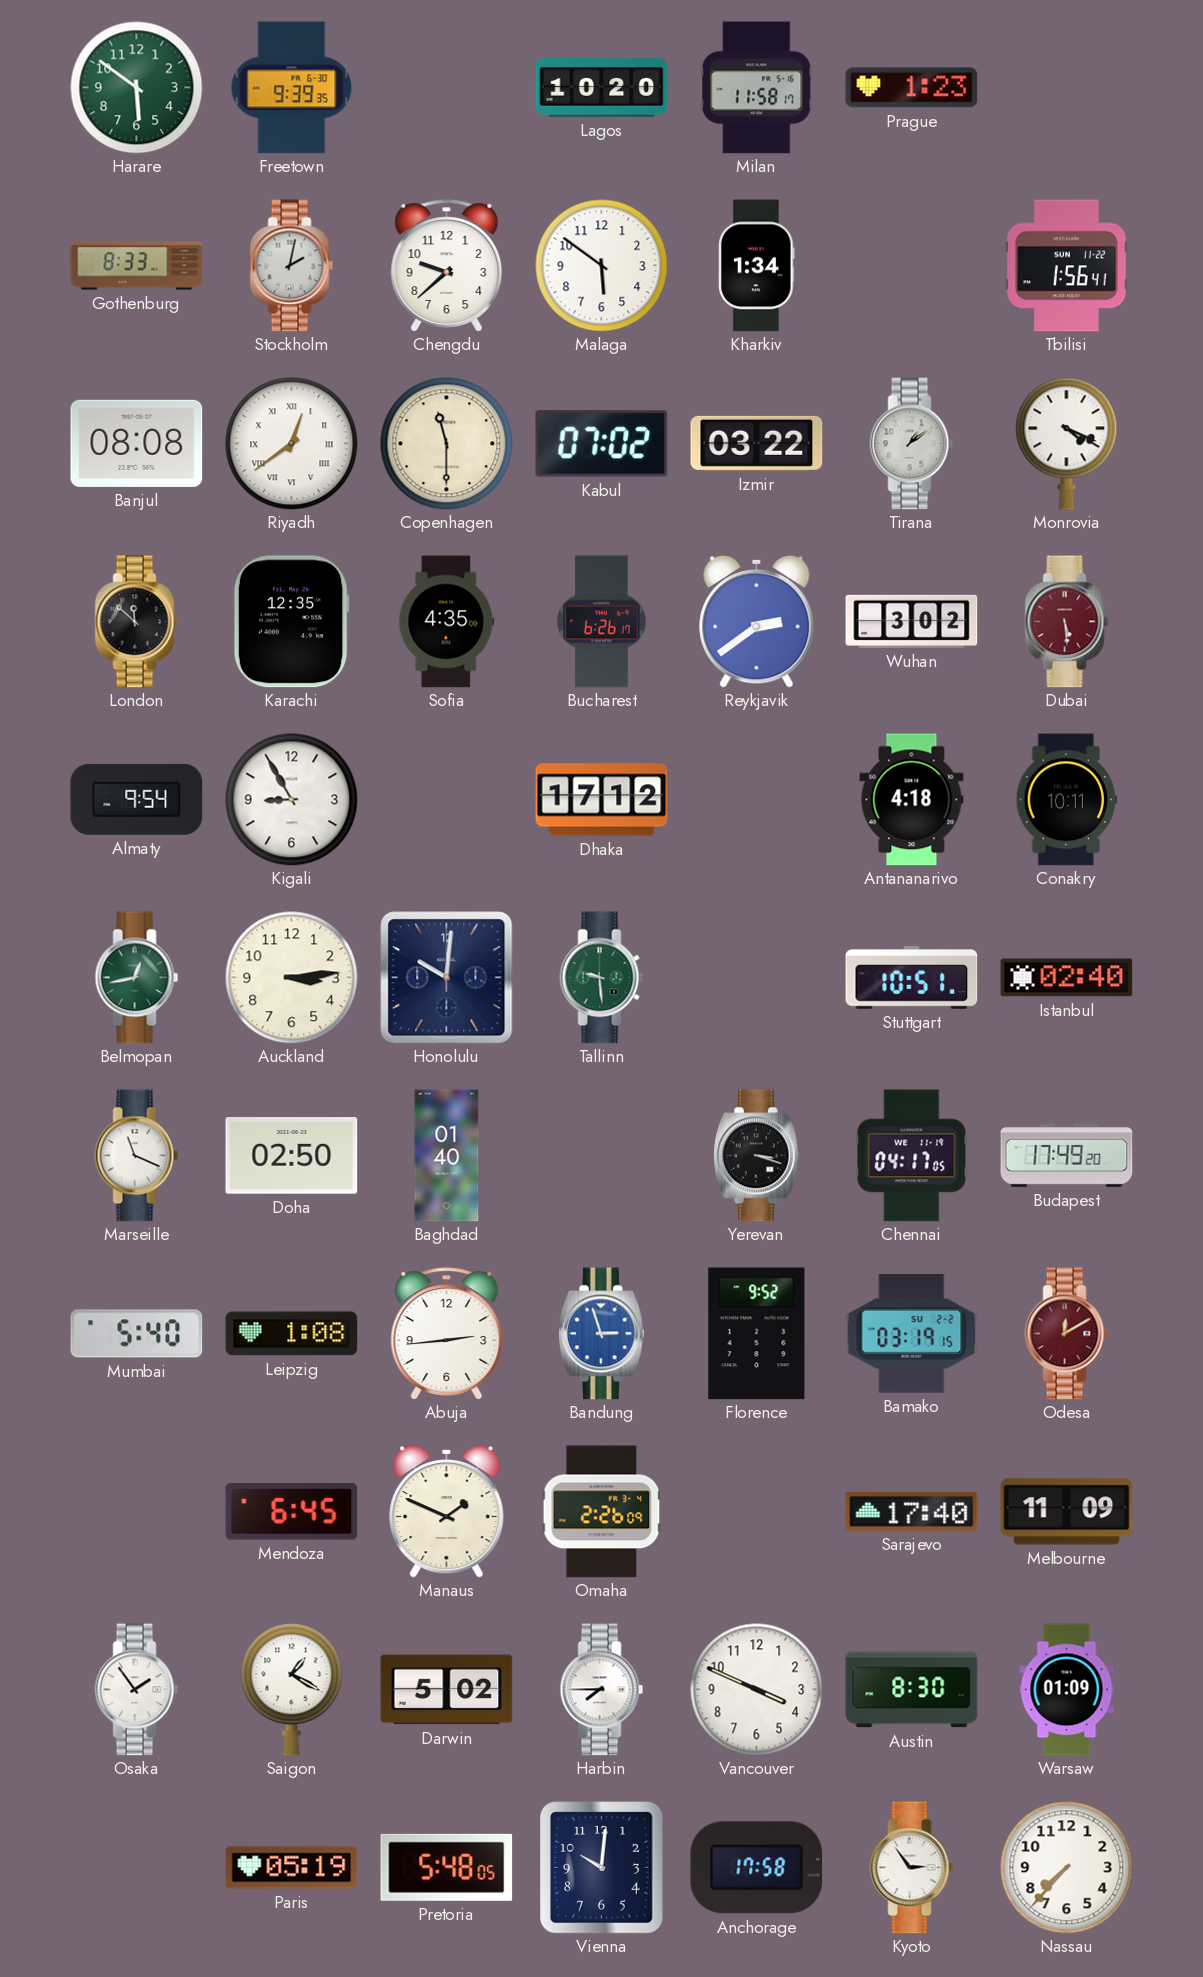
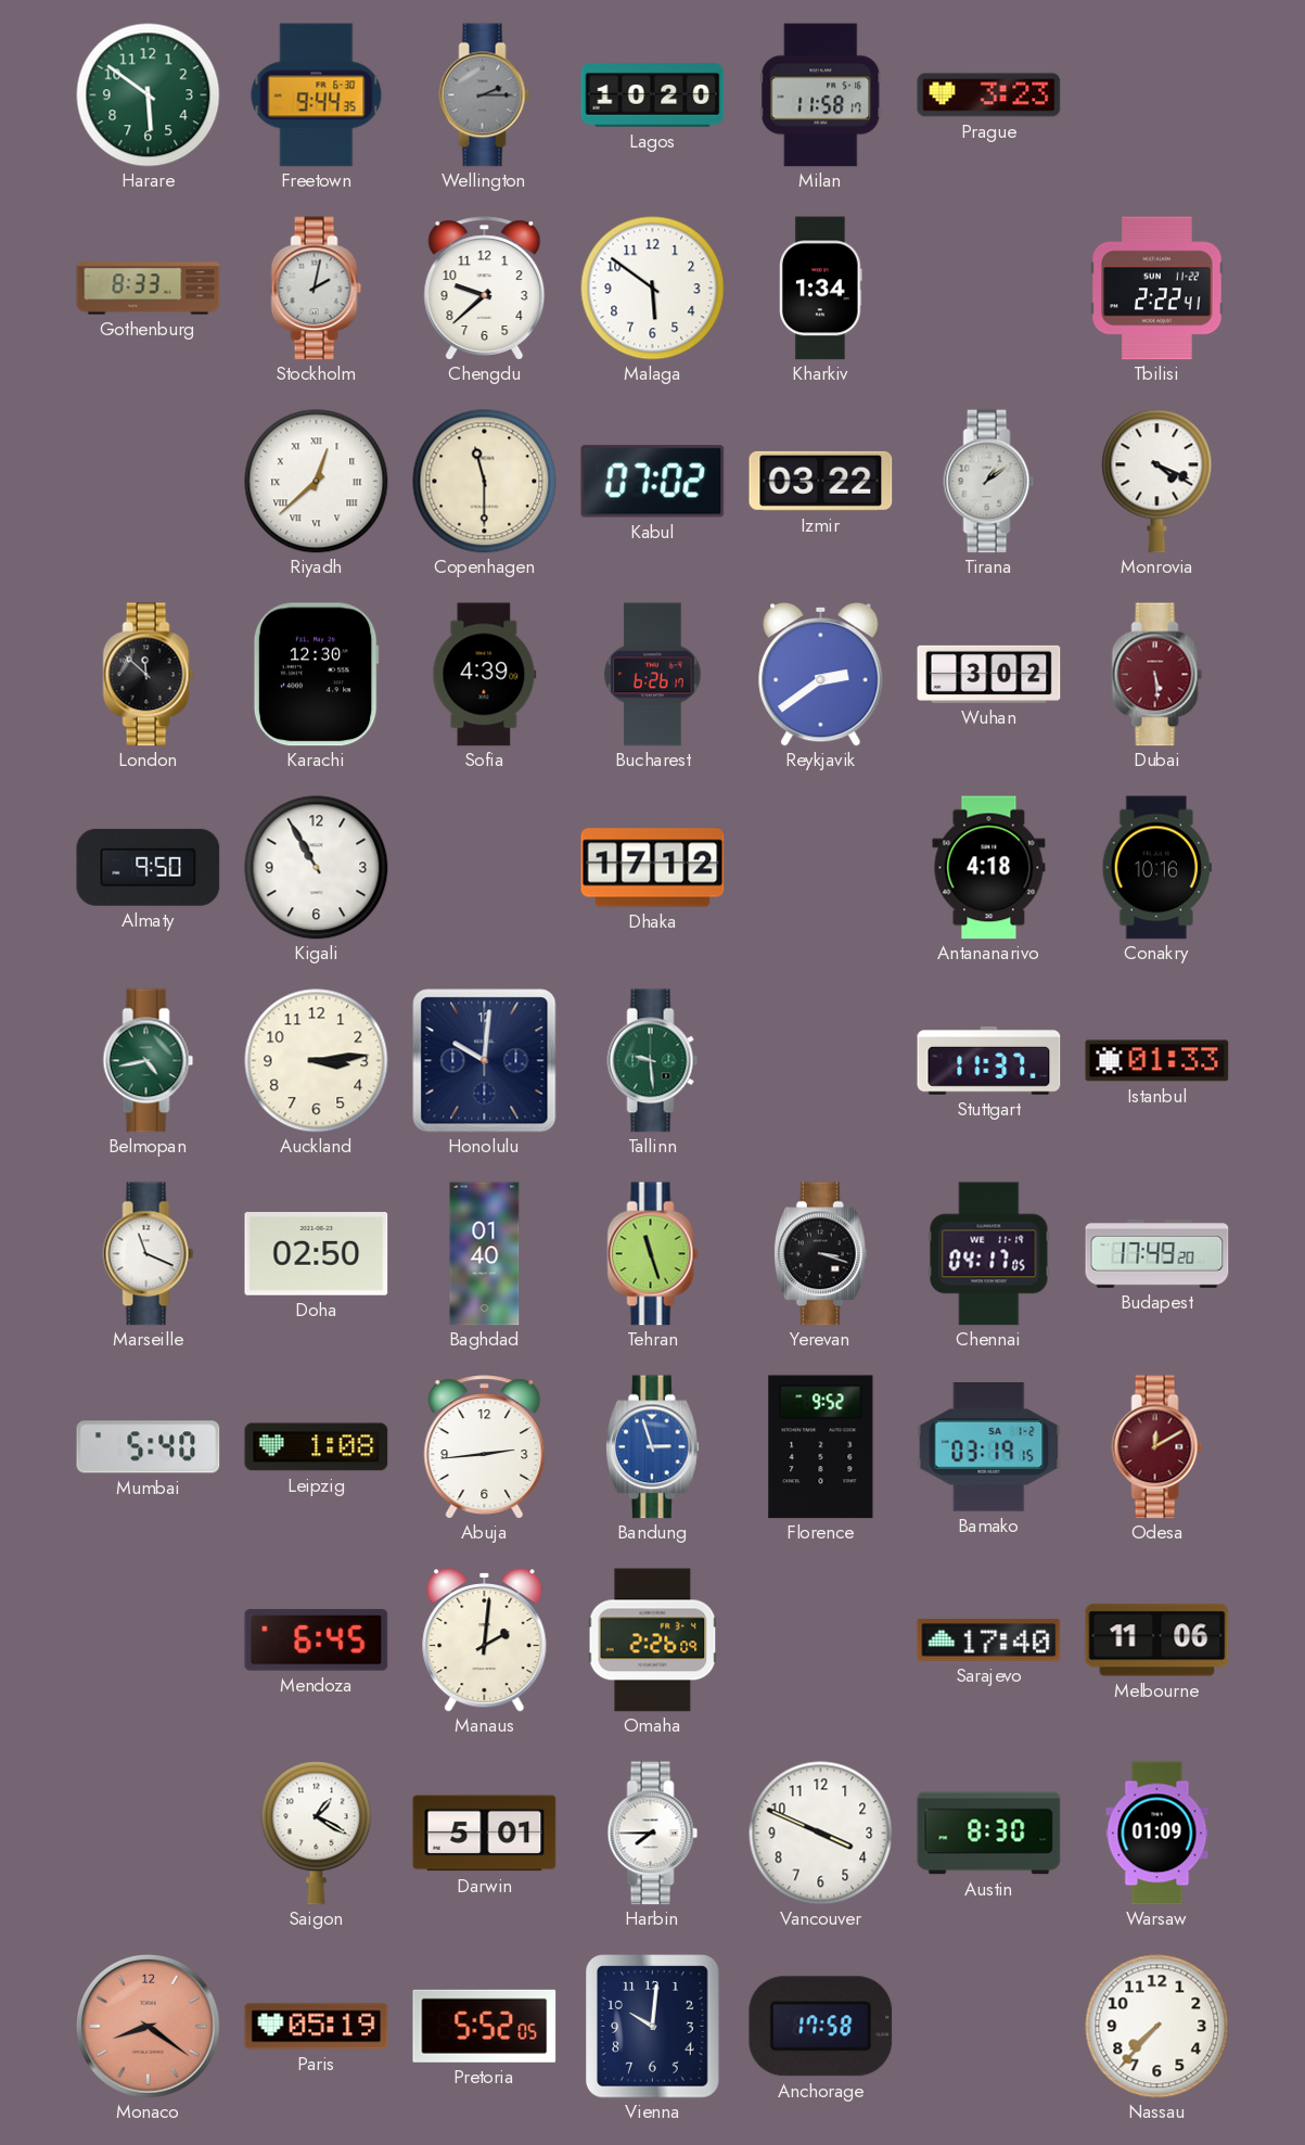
Freetown: 9:39 -> 9:44 (317, 95)
Wellington: none -> 2:15 (485, 95)
Prague: 1:23 -> 3:23 (989, 95)
Tbilisi: 1:56 -> 2:22 (1157, 289)
Banjul: 08:08 -> none (137, 443)
Riyadh: 12:39 -> 12:38 (317, 482)
Karachi: 12:35 -> 12:30 (316, 675)
Sofia: 4:35 -> 4:39 (485, 675)
Almaty: 9:54 -> 9:50 (149, 867)
Kigali: 8:55 -> 10:55 (317, 868)
Conakry: 10:11 -> 10:16 (1156, 868)
Belmopan: 12:43 -> 4:43 (149, 1061)
Stuttgart: 10:51 -> 11:37 (989, 1061)
Istanbul: 02:40 -> 01:33 (1157, 1061)
Tehran: none -> 11:27 (653, 1254)
Bamako date: SU 2-2 -> SA 1-2 (989, 1447)
Manaus: 1:49 -> 2:01 (485, 1639)
Melbourne: 11:09 -> 11:06 (1157, 1640)
Osaka: 1:54 -> none (137, 1690)
Darwin: 5:02 -> 5:01 (485, 1834)
Monaco: none -> 8:21 (148, 2026)
Pretoria: 5:48 -> 5:52 (485, 2026)
Kyoto: 2:54 -> none (912, 1868)
